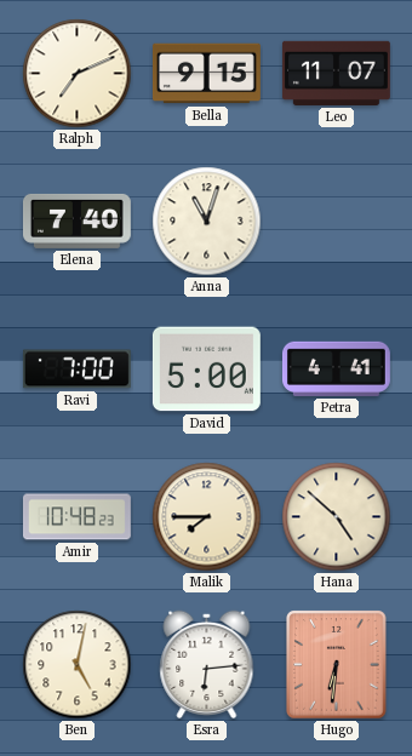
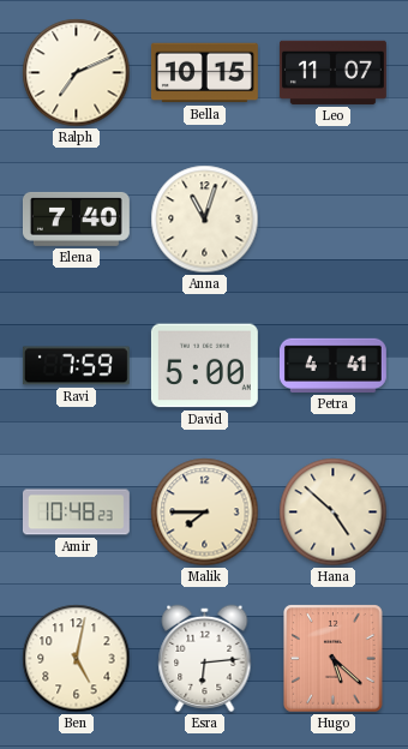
Bella: 9:15 -> 10:15 (204, 73)
Ravi: 7:00 -> 7:59 (76, 366)
Hugo: 6:31 -> 5:22 (334, 659)
